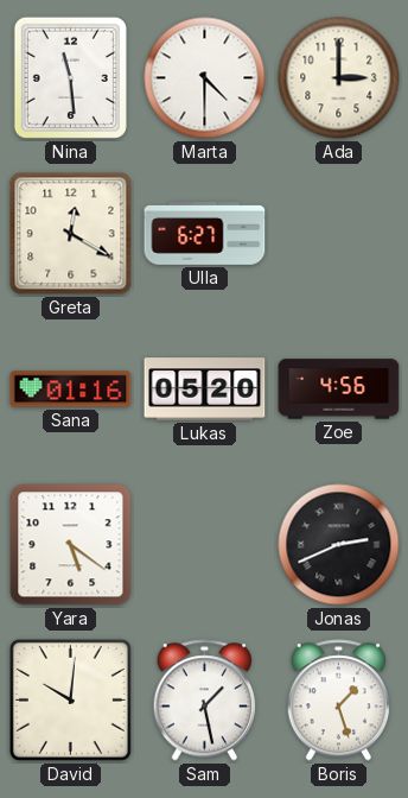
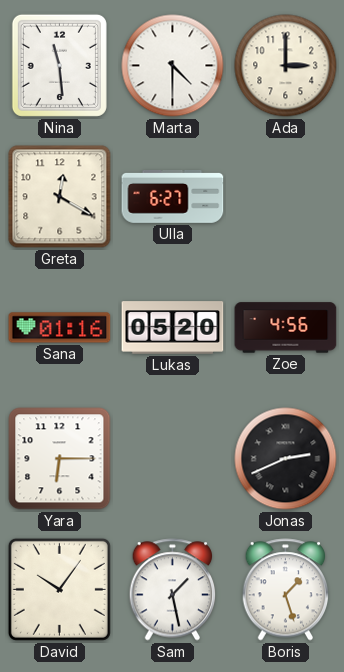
Yara: 5:21 -> 6:15 (60, 459)
David: 10:01 -> 10:06 (59, 589)
